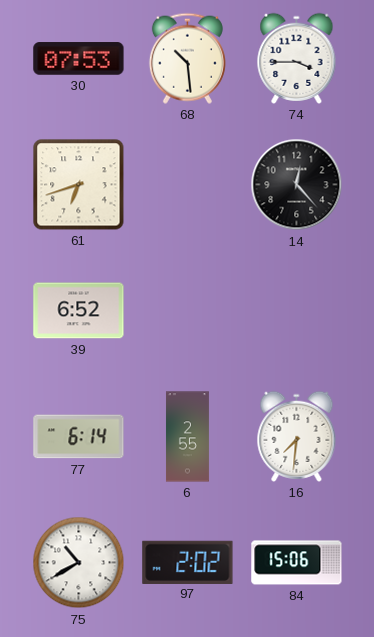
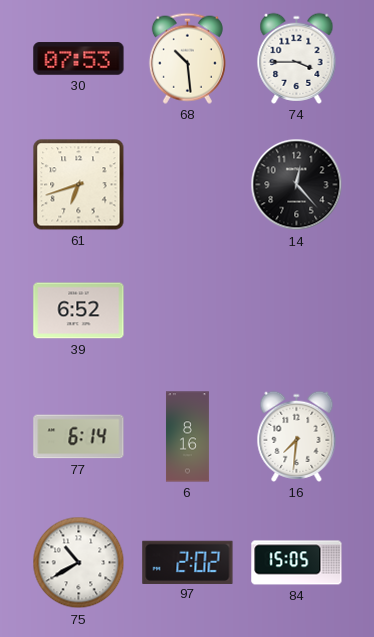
6: 2:55 -> 8:16 (187, 437)
84: 15:06 -> 15:05 (297, 563)
